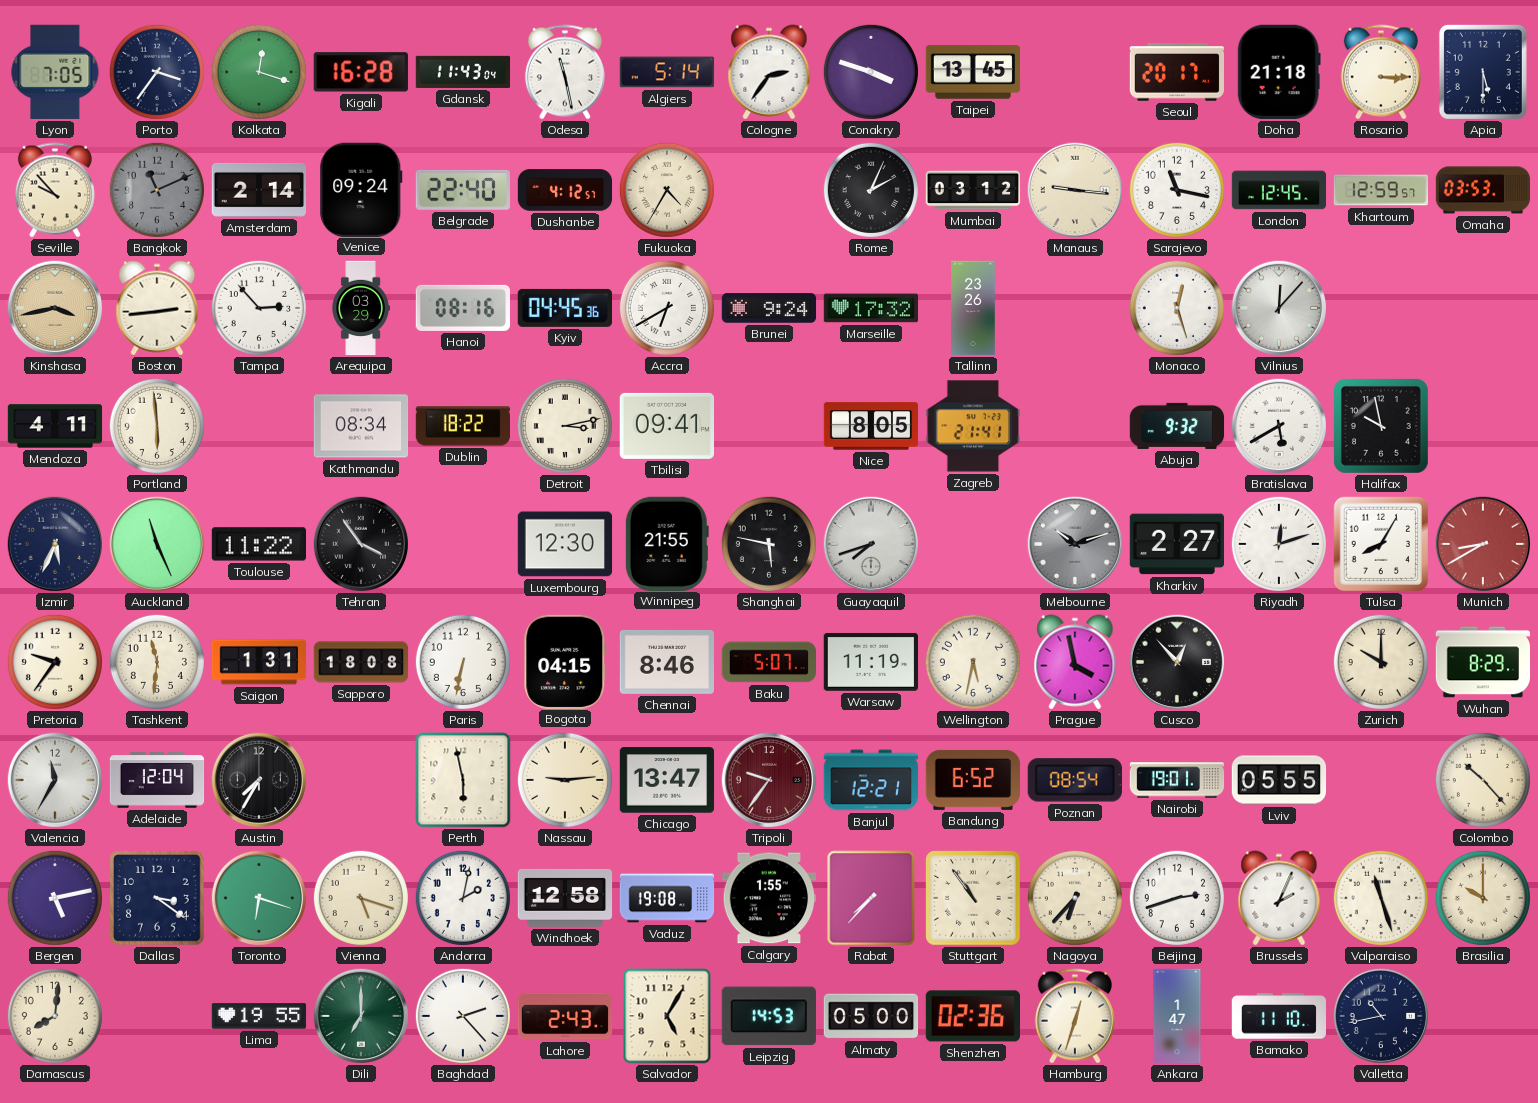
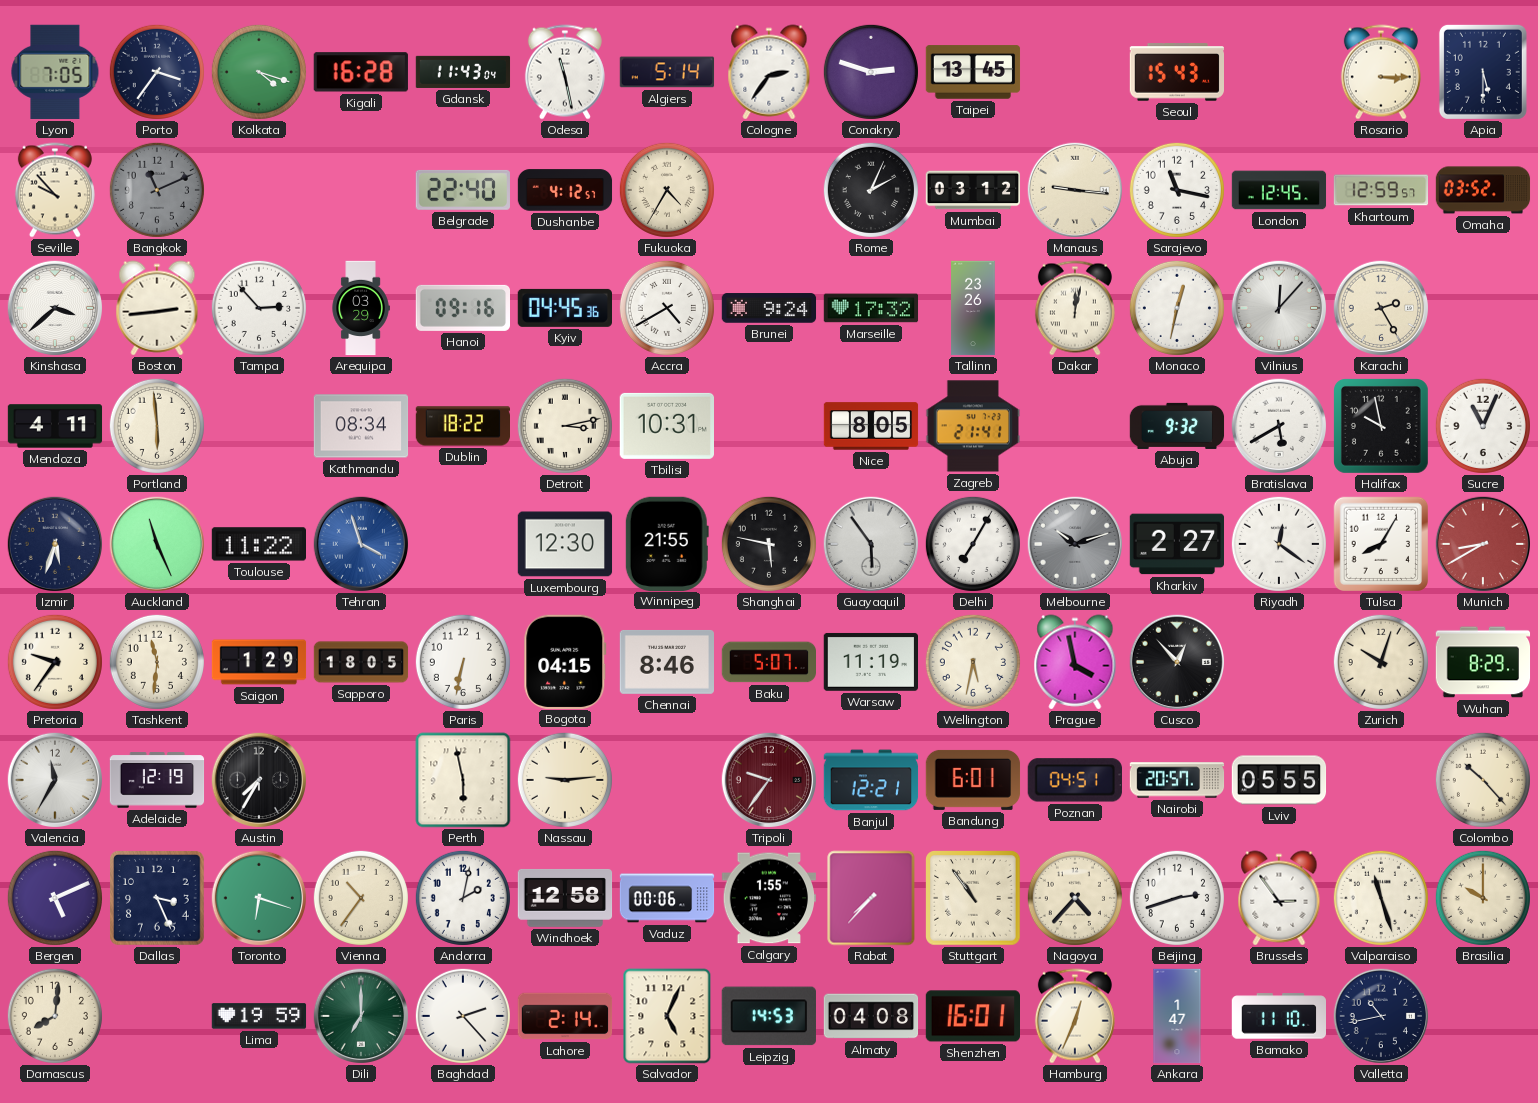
Kolkata: 12:18 -> 4:18 (259, 72)
Conakry: 3:48 -> 2:48 (871, 72)
Seoul: 20:17 -> 15:43 (1176, 72)
Doha: 21:18 -> none (1279, 72)
Amsterdam: 2:14 -> none (258, 190)
Venice: 09:24 -> none (361, 189)
Omaha: 03:53 -> 03:52 (1483, 190)
Kinshasa: 3:43 -> 3:38 (54, 307)
Kinshasa dial: champagne -> white (54, 307)
Hanoi: 08:16 -> 09:16 (462, 308)
Accra: 6:40 -> 4:40 (667, 308)
Dakar: none -> 12:02 (1075, 308)
Monaco: 12:27 -> 12:32 (1177, 308)
Karachi: none -> 2:25 (1380, 307)
Tbilisi: 09:41 -> 10:31 (666, 426)
Sucre: none -> 11:04 (1483, 426)
Izmir: 5:34 -> 5:33 (54, 543)
Tehran: 3:54 -> 3:57 (360, 543)
Tehran dial: black -> blue (360, 543)
Guayaquil: 7:42 -> 5:54 (870, 543)
Delhi: none -> 7:05 (973, 544)
Riyadh: 12:12 -> 12:21 (1279, 544)
Saigon: 1:31 -> 1:29 (259, 662)
Sapporo: 18:08 -> 18:05 (361, 662)
Zurich: 10:00 -> 10:03 (1381, 662)
Adelaide: 12:04 -> 12:19 (157, 780)
Chicago: 13:47 -> none (667, 780)
Bandung: 6:52 -> 6:01 (973, 780)
Poznan: 08:54 -> 04:51 (1075, 780)
Nairobi: 19:01 -> 20:57 (1177, 780)
Bergen: 5:13 -> 5:11 (55, 898)
Dallas: 3:21 -> 3:26 (158, 899)
Vienna: 5:18 -> 10:36 (361, 898)
Vaduz: 19:08 -> 00:06 (667, 898)
Nagoya: 6:37 -> 4:37 (1075, 898)
Brussels: 2:04 -> 2:54 (1279, 898)
Lima: 19:55 -> 19:59 (259, 1016)
Lahore: 2:43 -> 2:14 (565, 1016)
Salvador: 5:05 -> 5:04 (667, 1016)
Almaty: 05:00 -> 04:08 (871, 1016)
Shenzhen: 02:36 -> 16:01 (972, 1016)
Hamburg: 12:33 -> 12:34 (1075, 1016)
